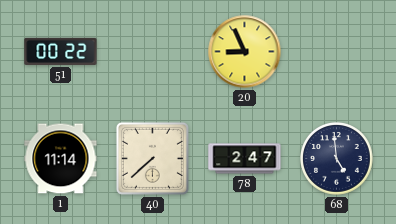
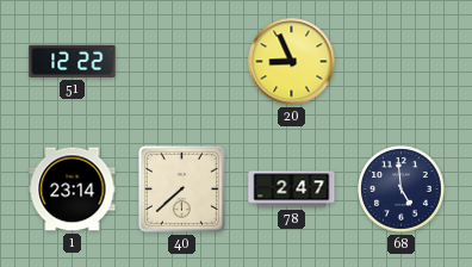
51: 00:22 -> 12:22 (73, 61)
1: 11:14 -> 23:14 (73, 190)
